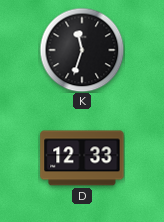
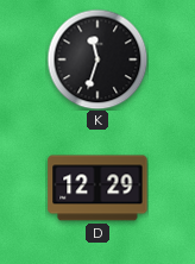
D: 12:33 -> 12:29 (97, 188)
